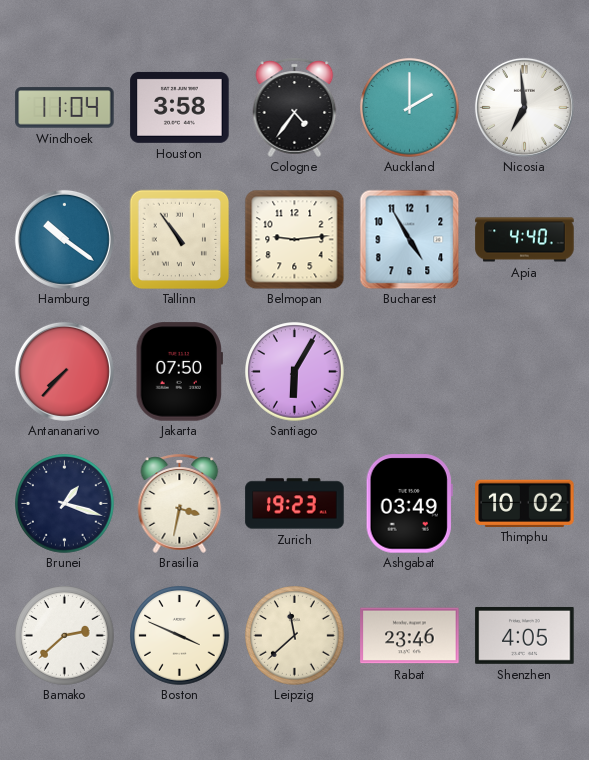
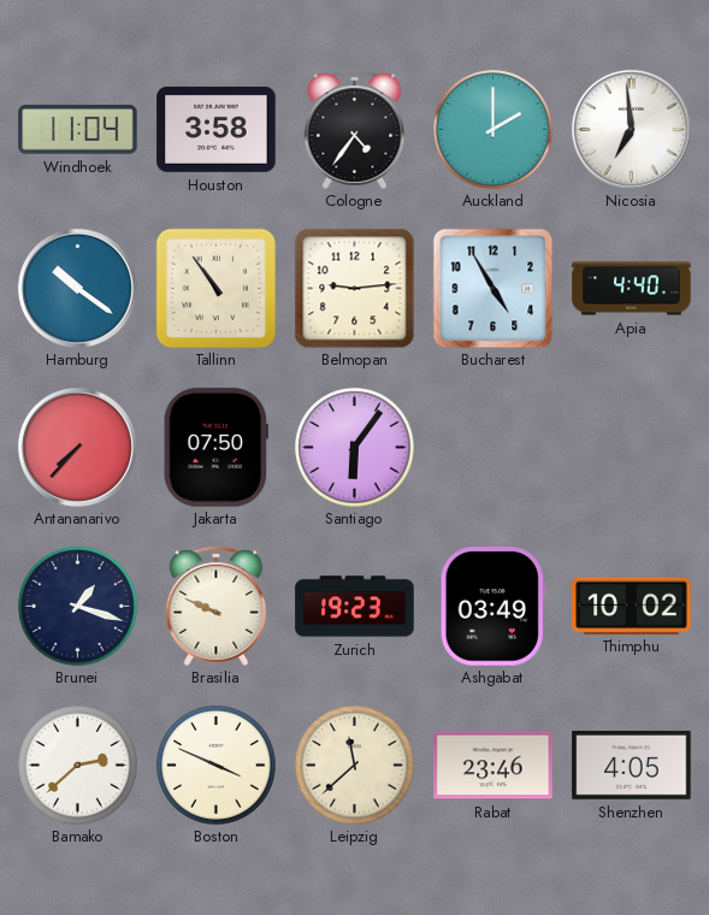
Santiago: 6:05 -> 6:06 (355, 448)
Brasilia: 3:32 -> 9:49 (217, 606)
